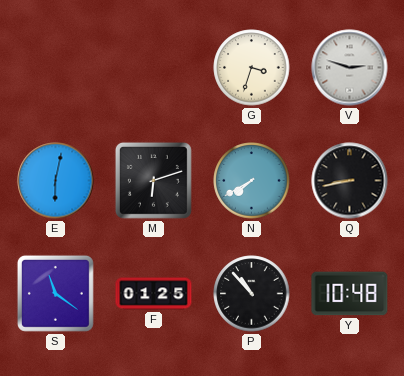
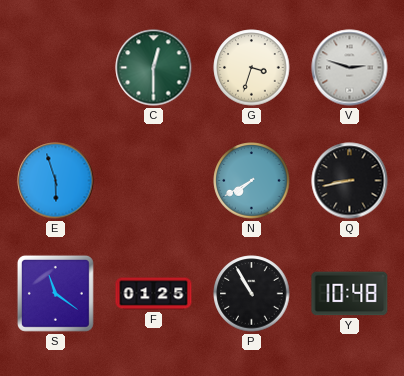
C: none -> 12:30 (154, 68)
E: 6:02 -> 5:57 (56, 181)
M: 6:12 -> none (153, 180)
P: 10:53 -> 10:55 (252, 294)
